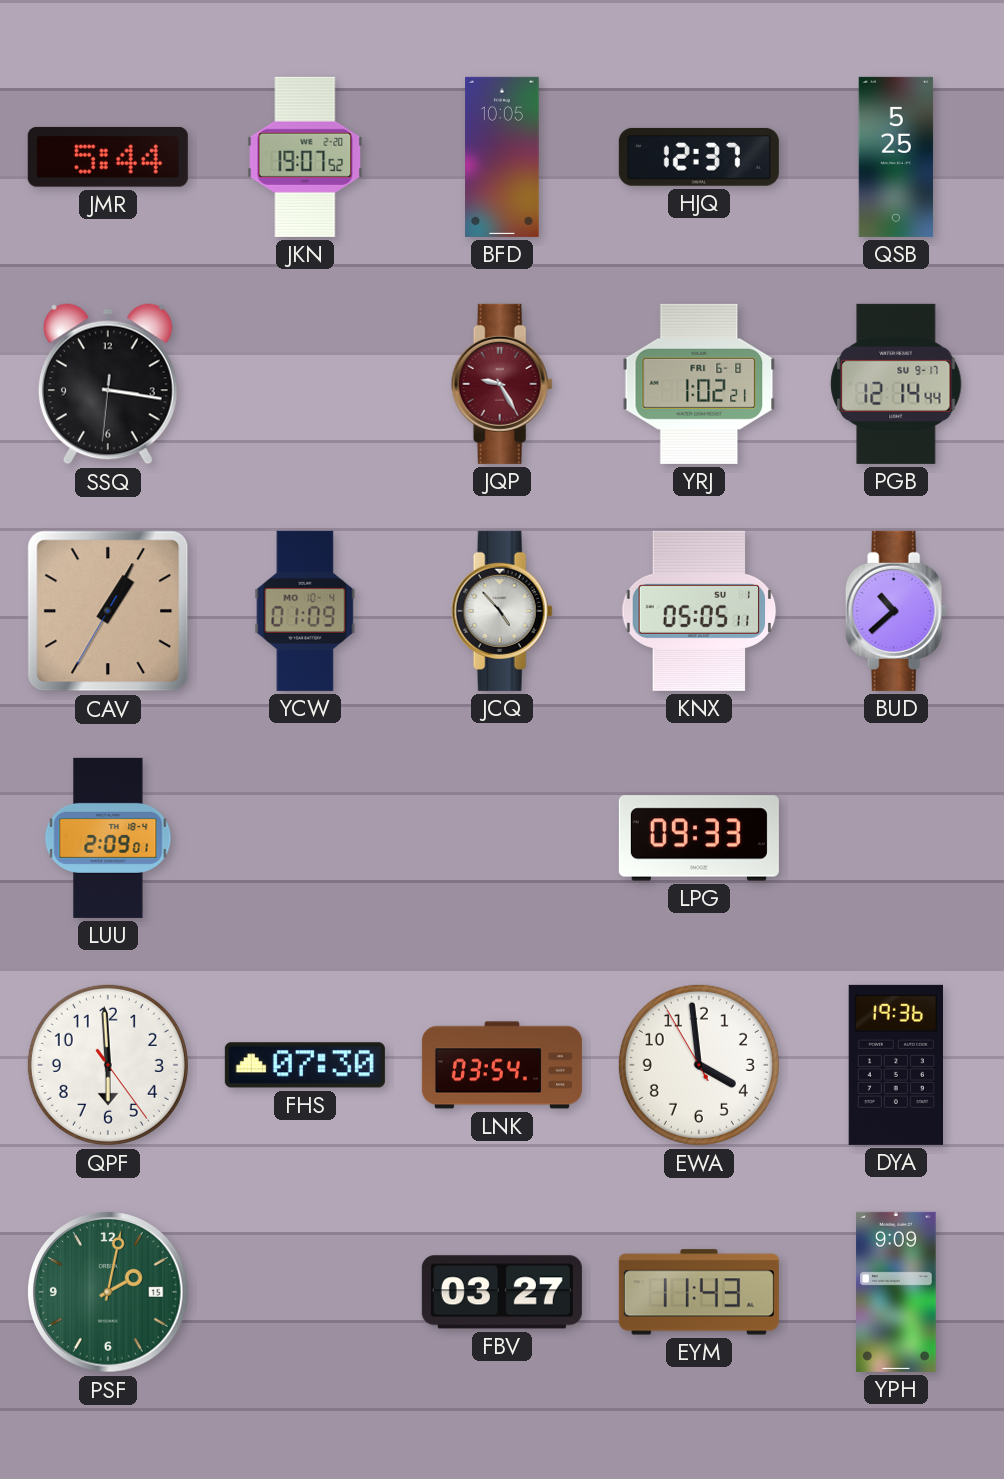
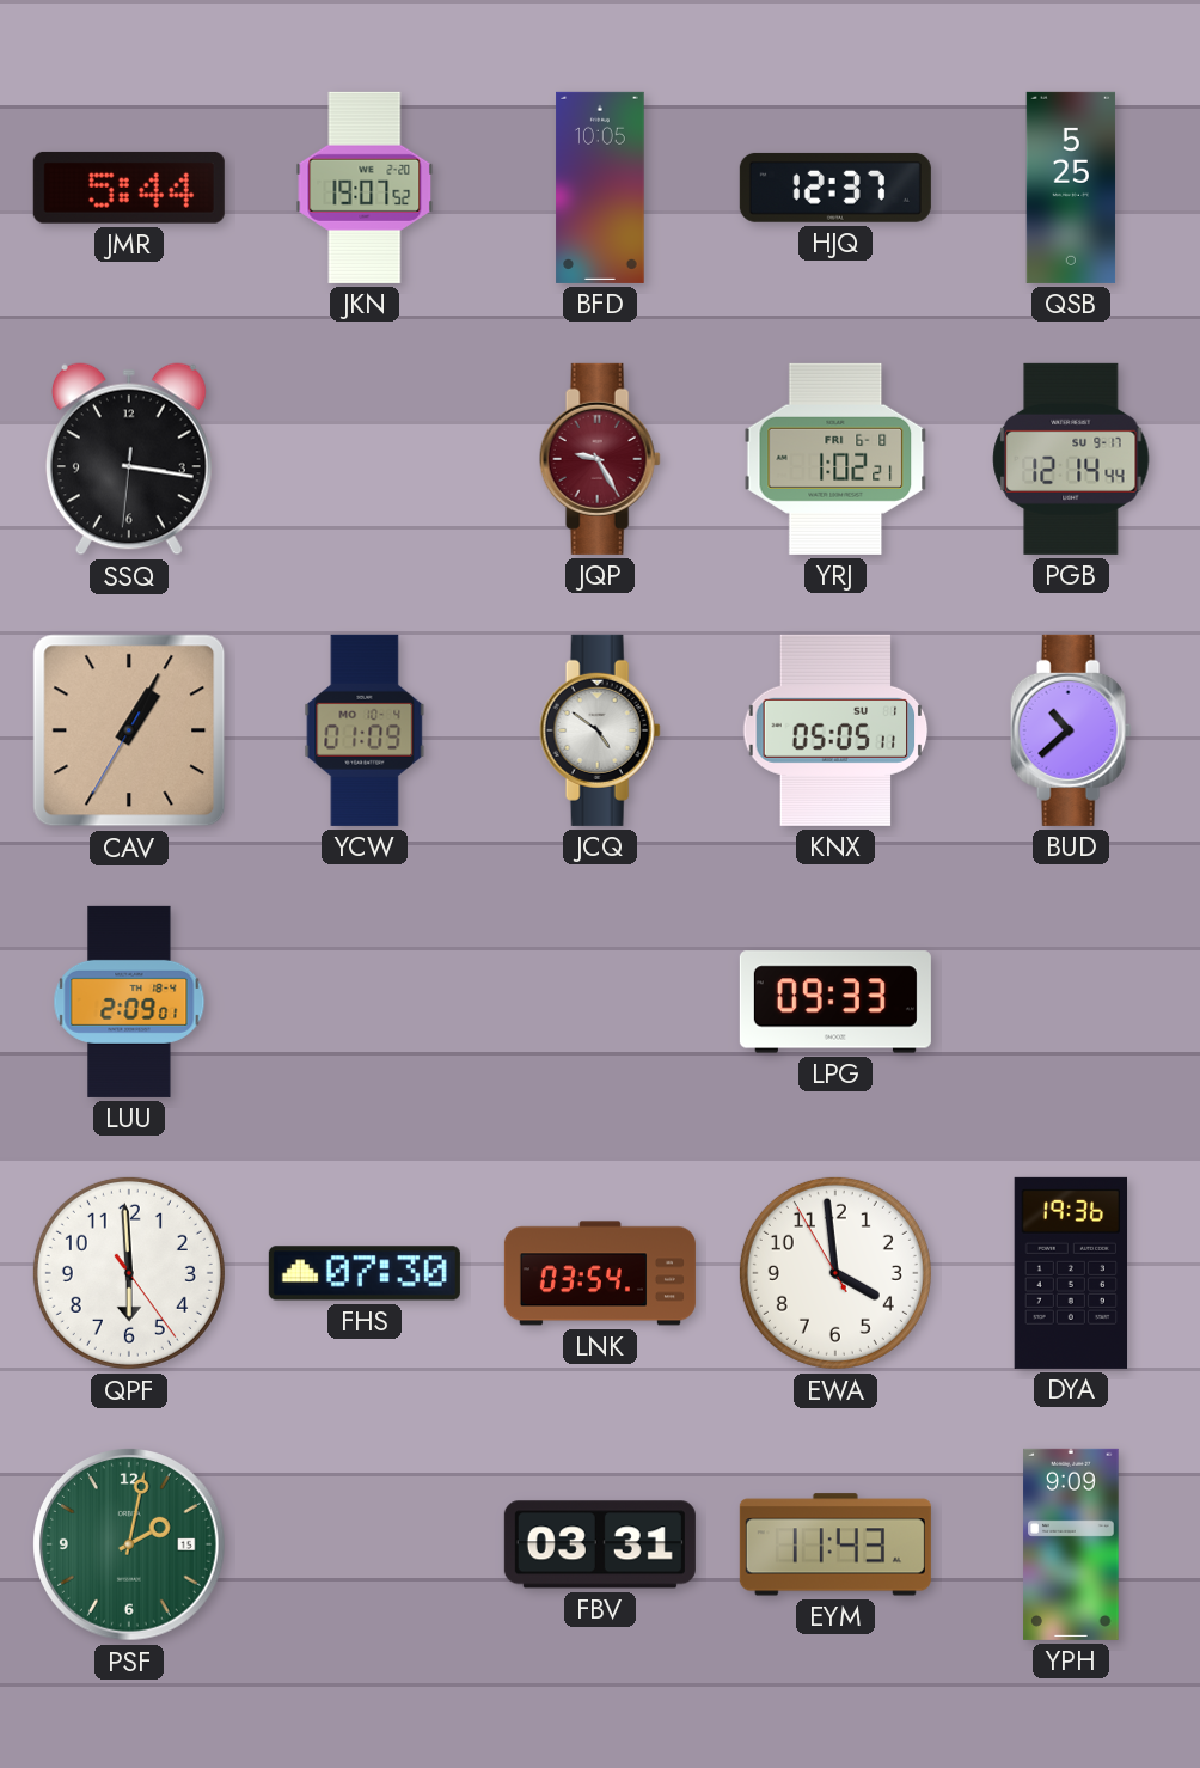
JCQ: 4:53 -> 4:51 (600, 730)
FBV: 03:27 -> 03:31 (600, 1544)
